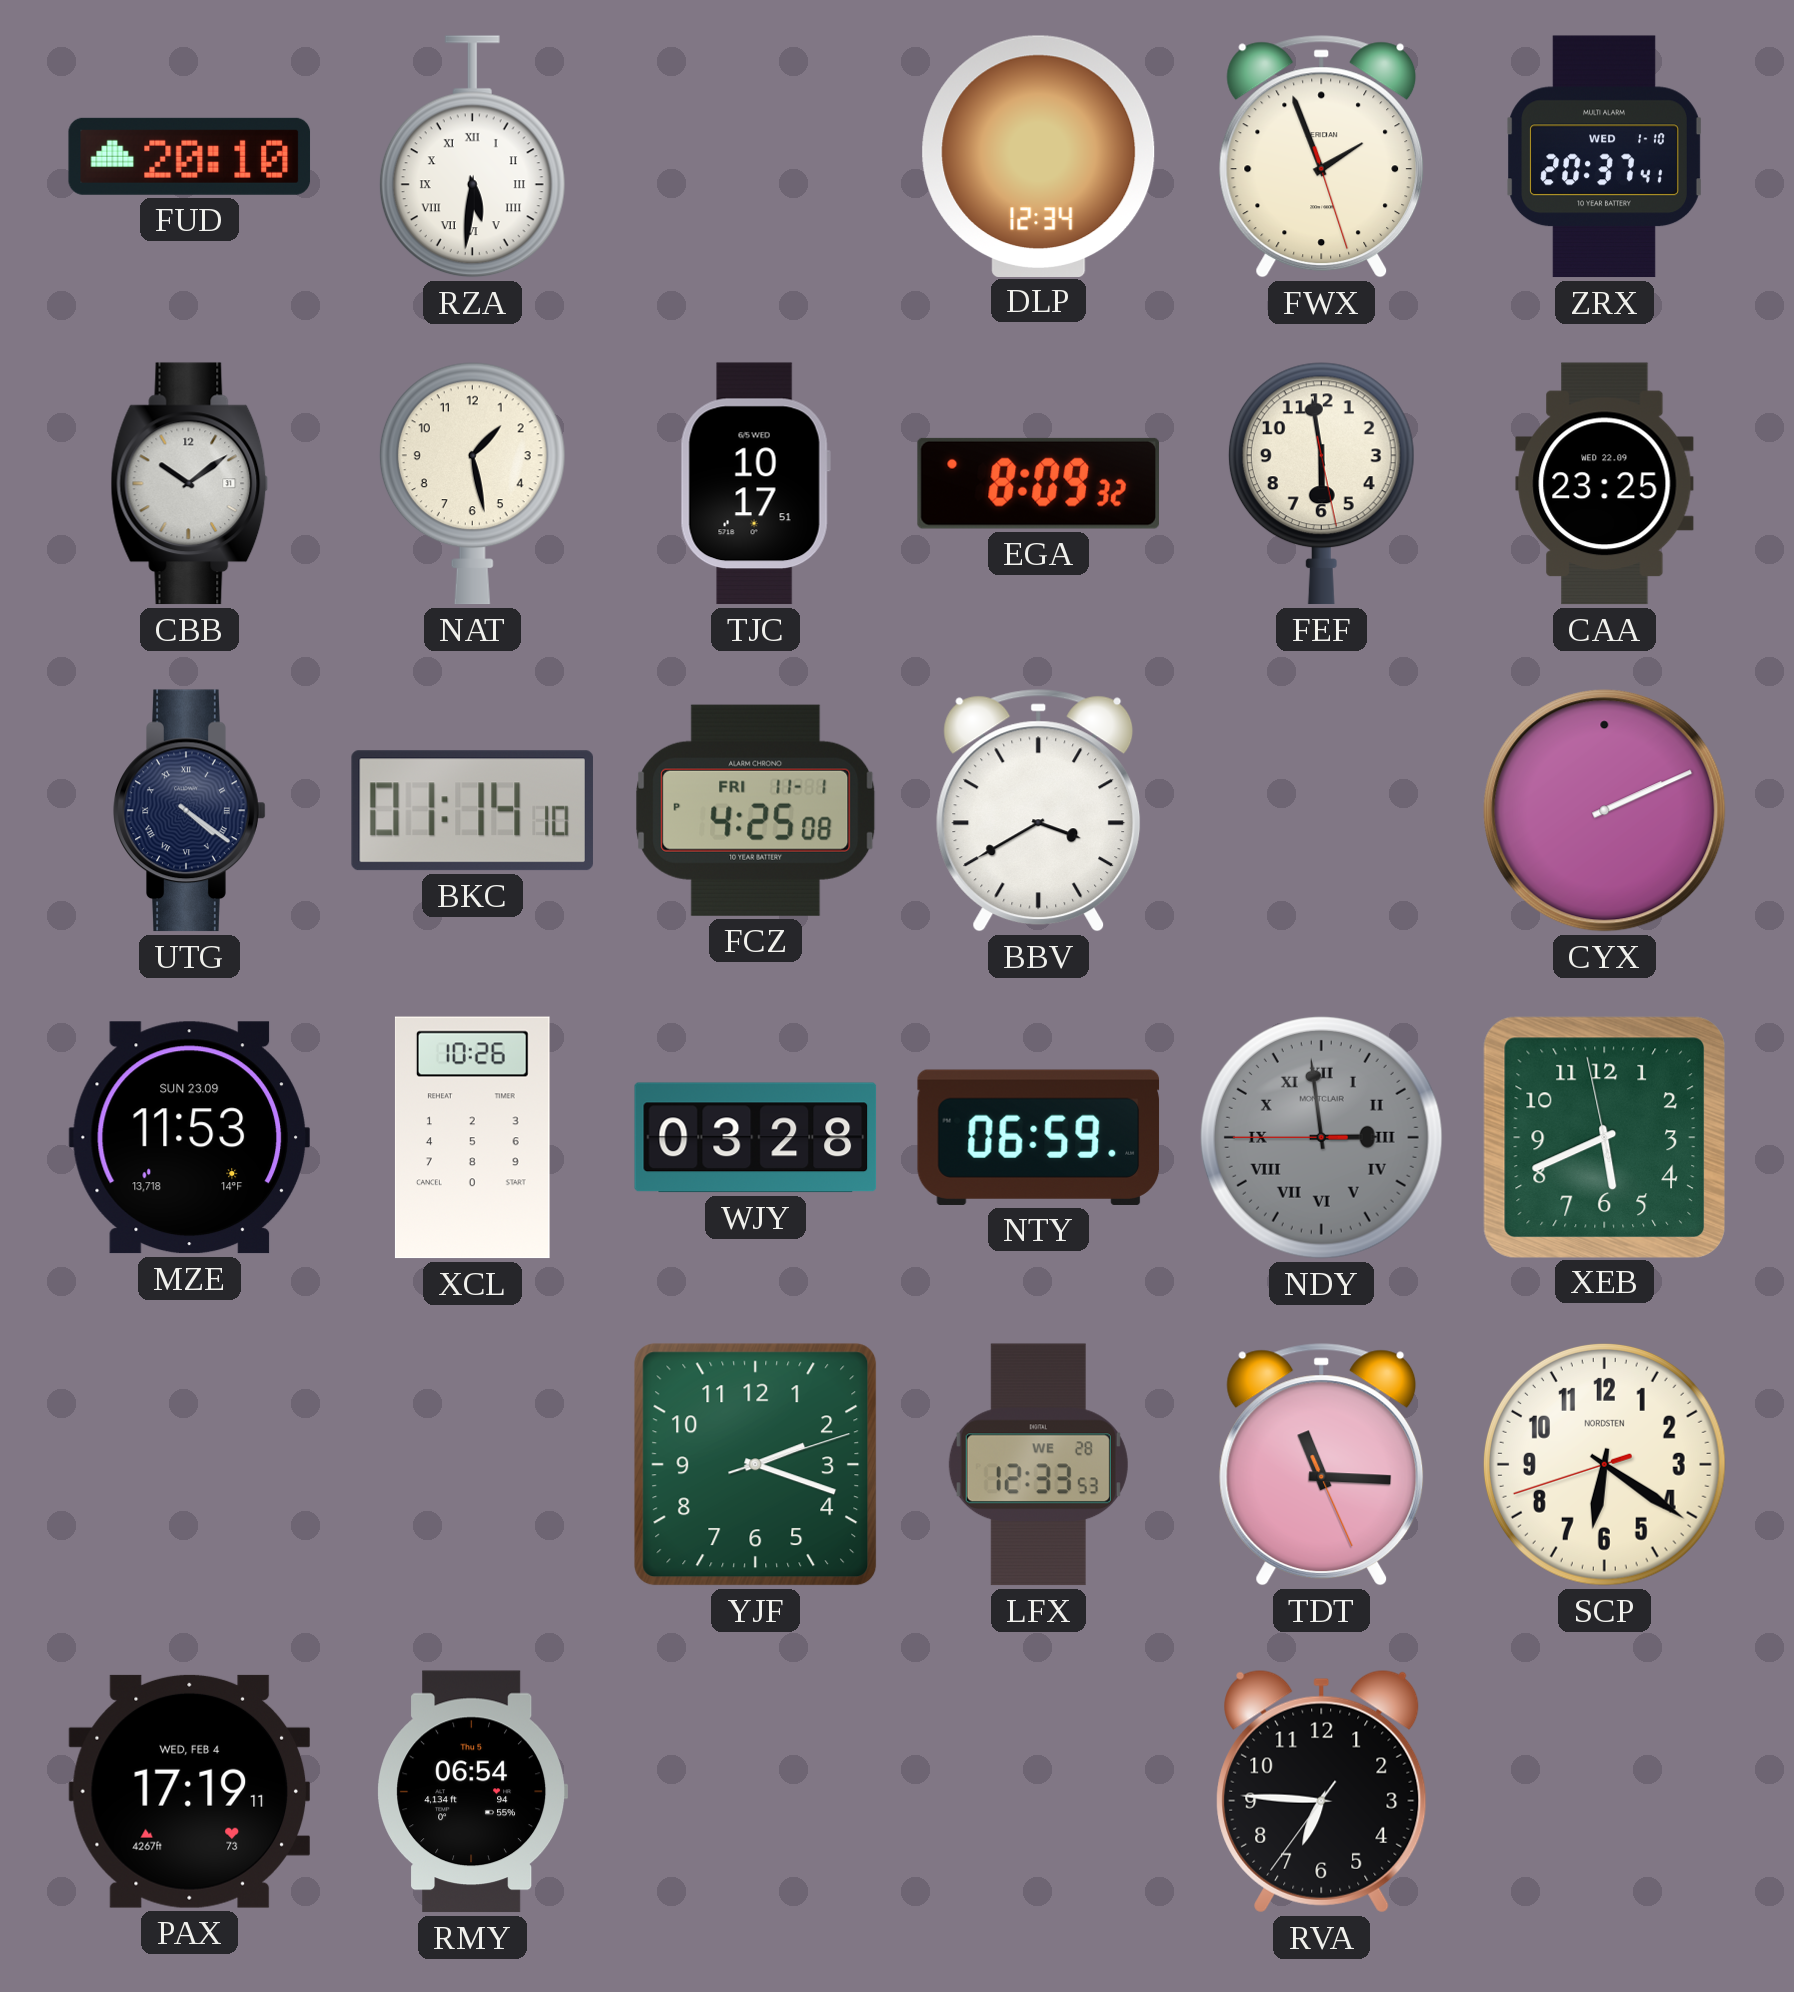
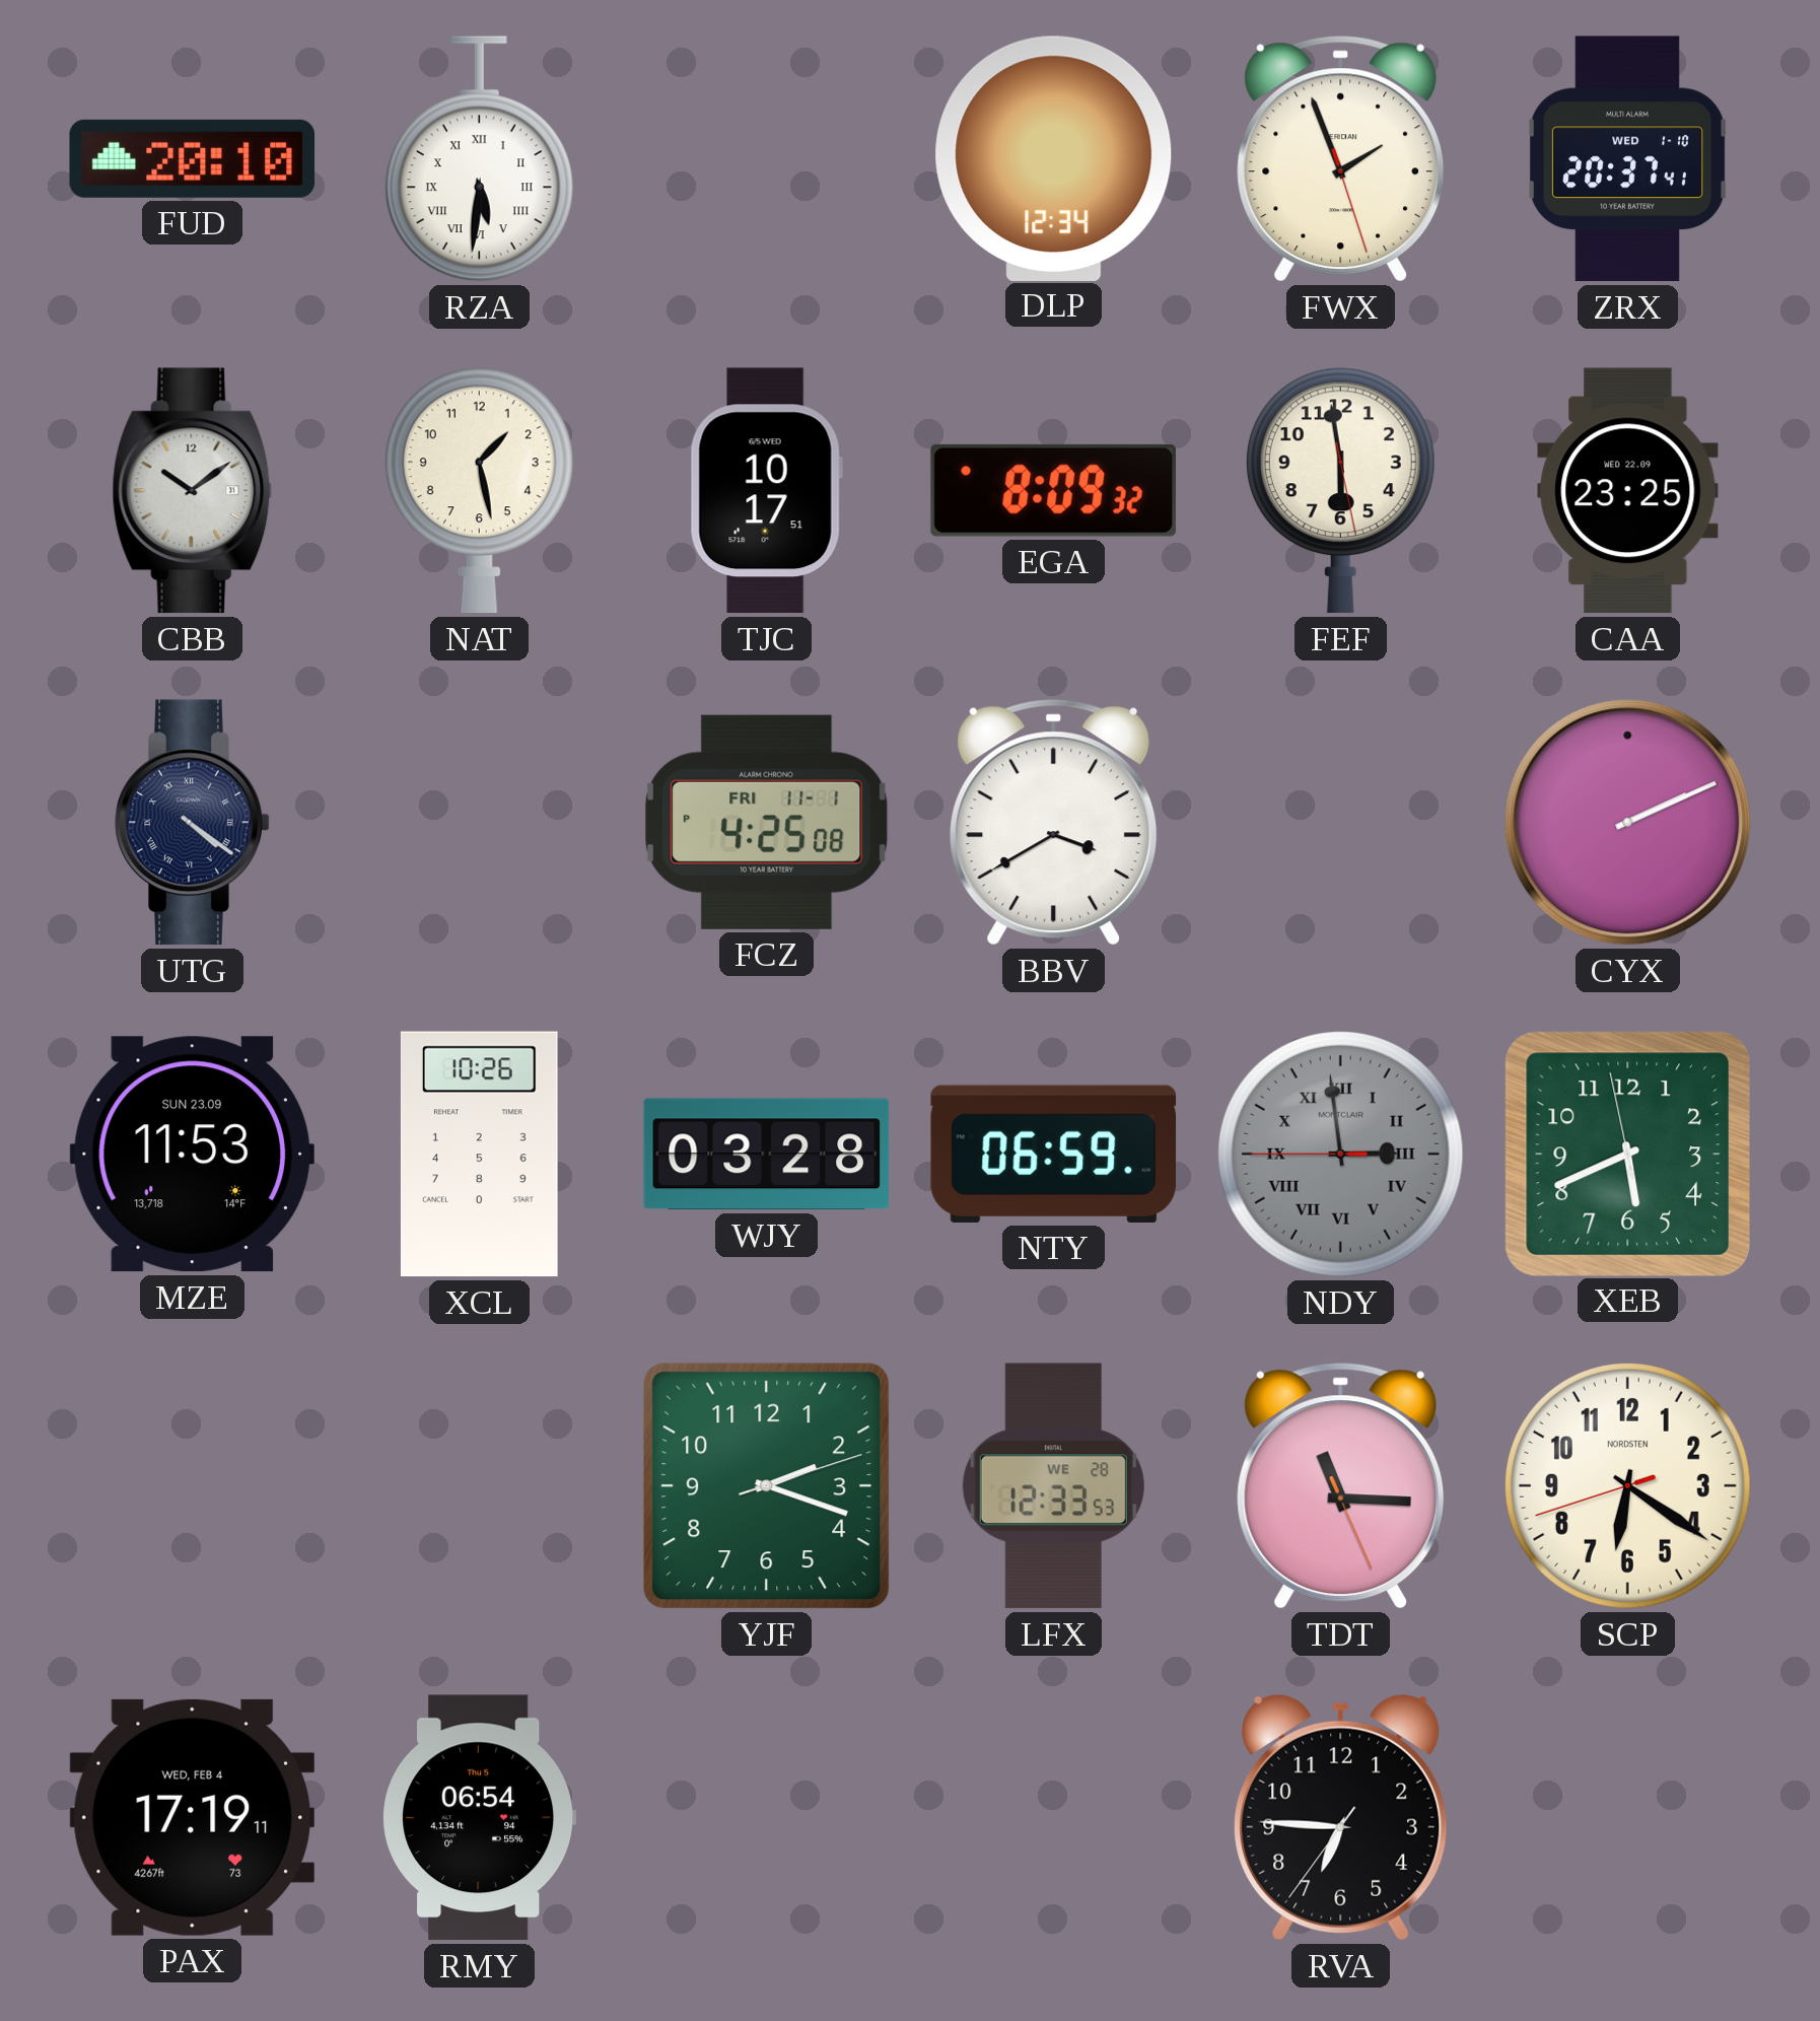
BKC: 01:14 -> none (472, 811)
